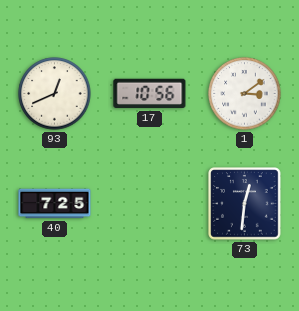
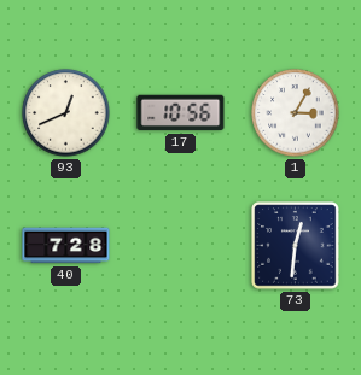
1: 3:09 -> 3:05 (296, 113)
40: 7:25 -> 7:28 (66, 246)
